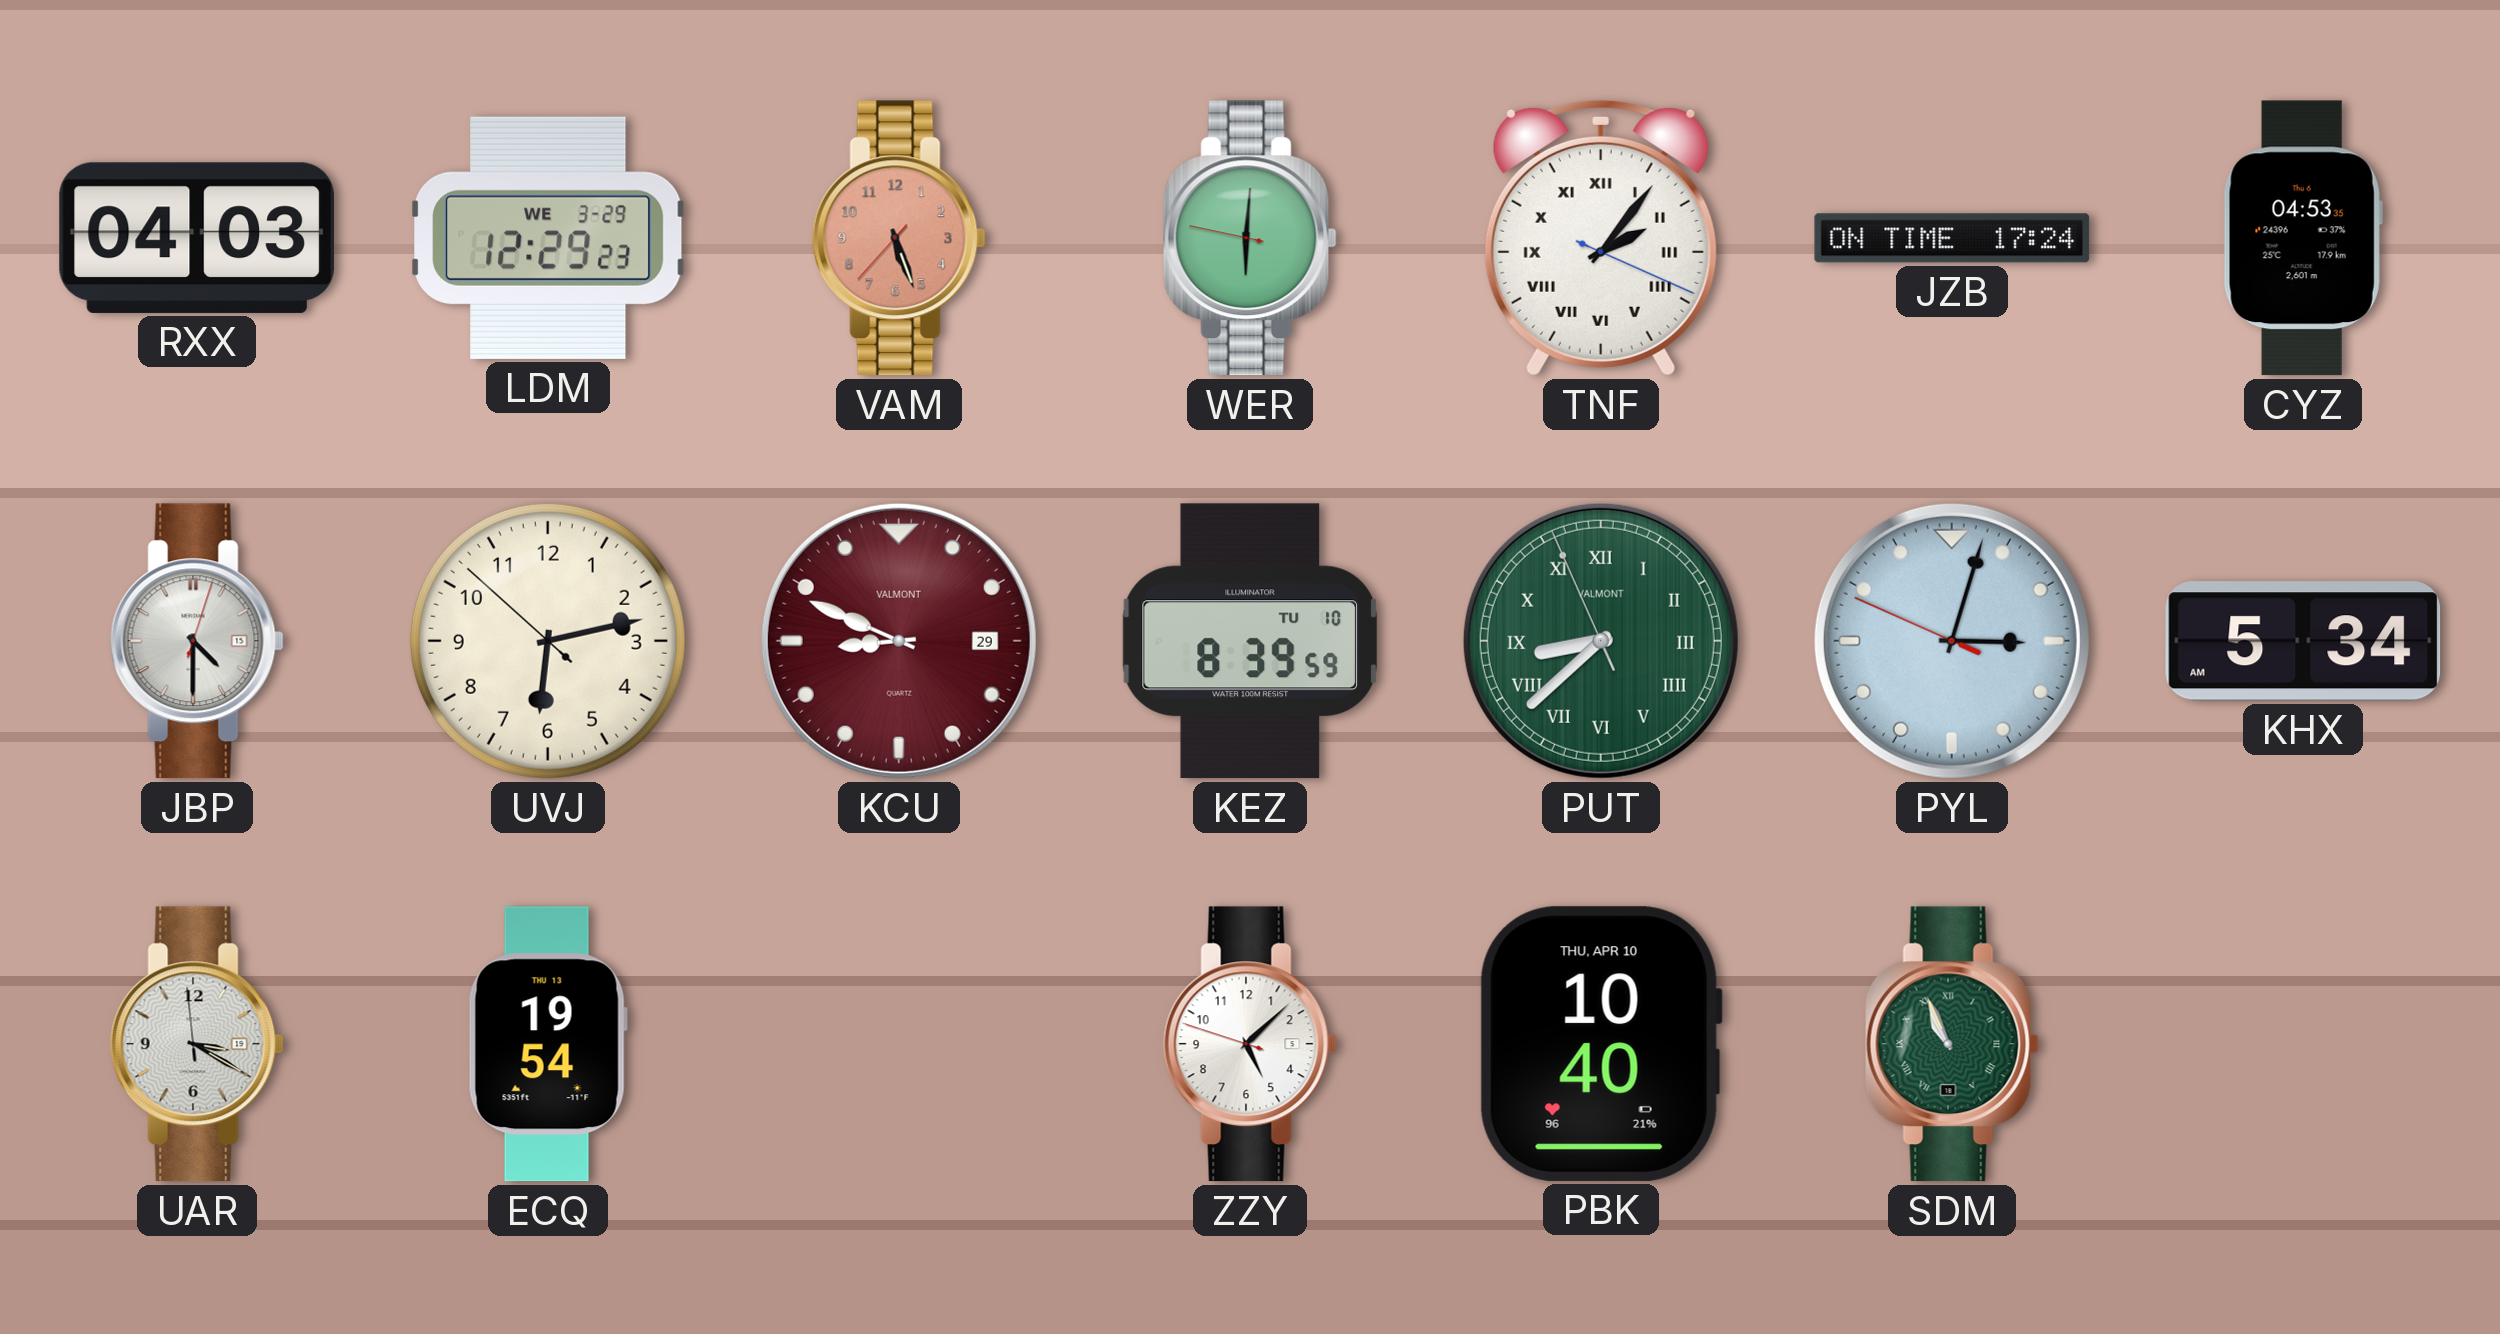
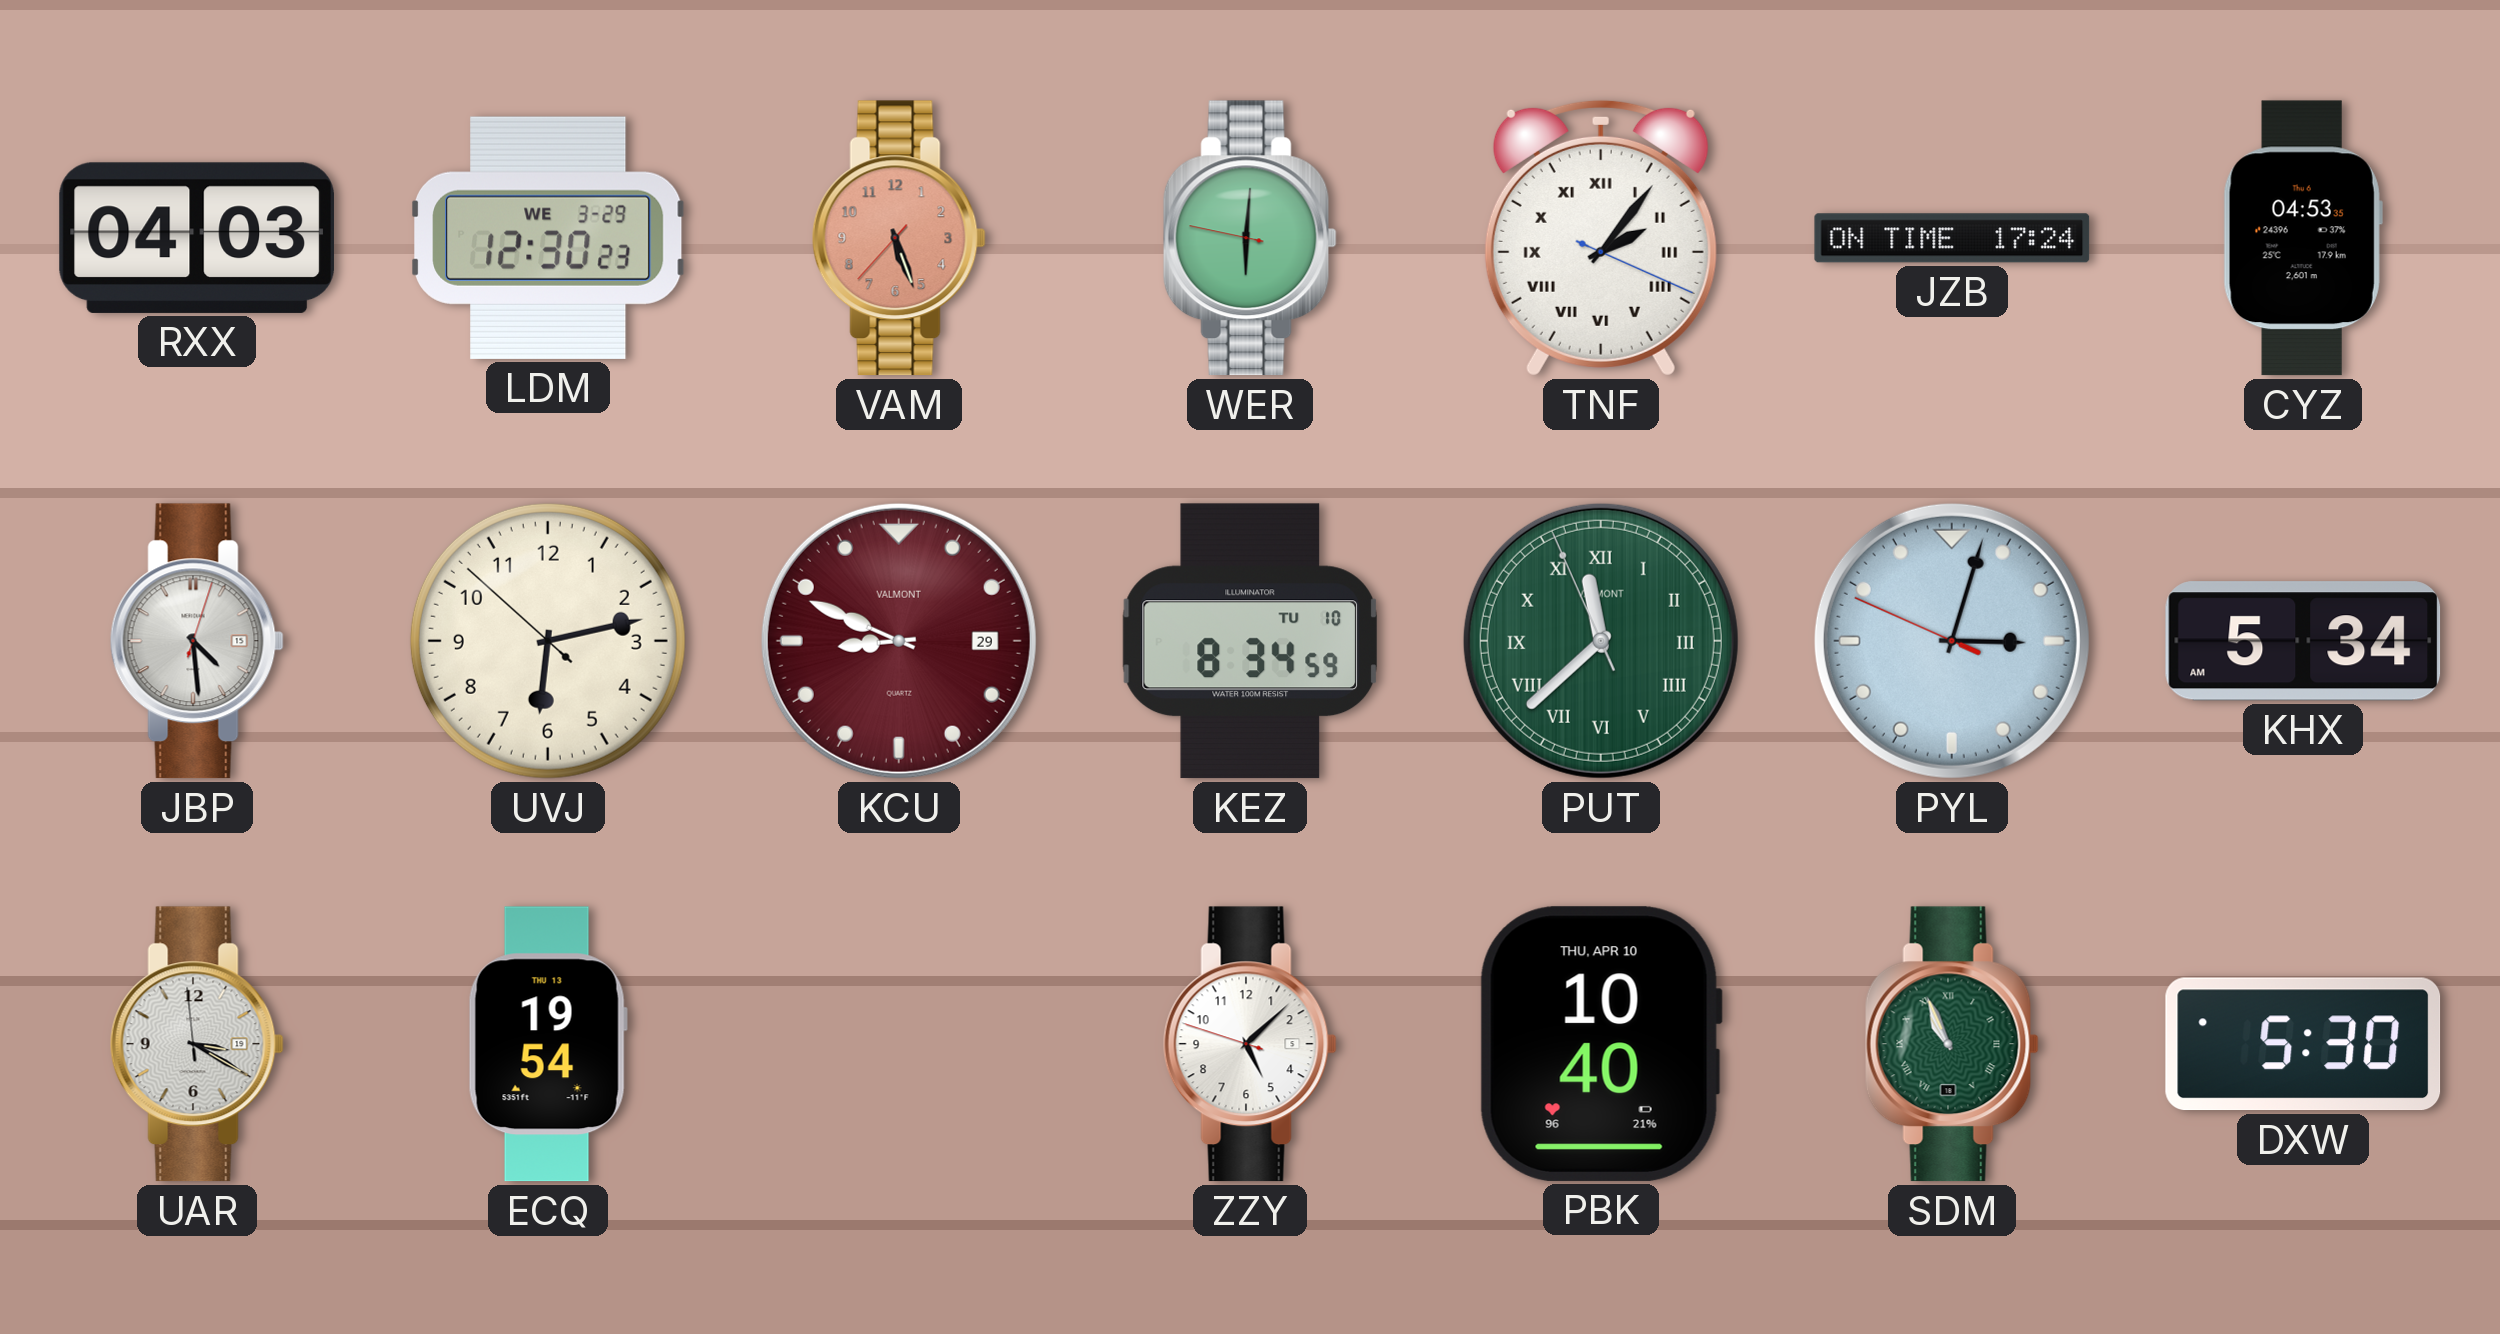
LDM: 12:29 -> 12:30 (549, 238)
JBP: 4:30 -> 4:29 (197, 641)
KEZ: 8:39 -> 8:34 (1250, 641)
PUT: 8:37 -> 11:37 (1601, 641)
DXW: none -> 5:30 (2303, 1044)
